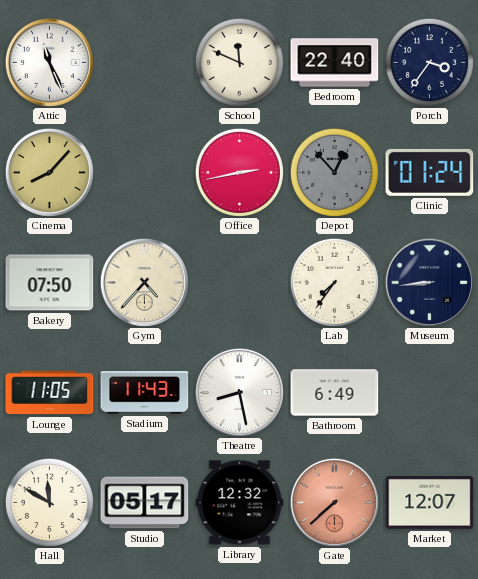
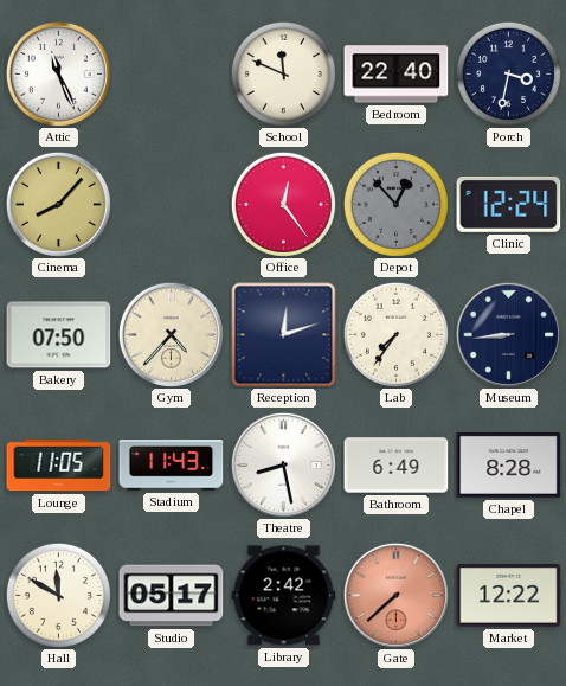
Porch: 3:36 -> 3:32 (508, 73)
Office: 2:43 -> 12:24 (283, 204)
Clinic: 01:24 -> 12:24 (509, 204)
Reception: none -> 12:12 (284, 335)
Chapel: none -> 8:28 (509, 466)
Library: 12:32 -> 2:42 (284, 596)
Market: 12:07 -> 12:22 (509, 595)
